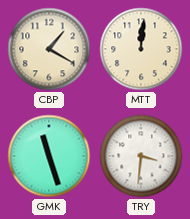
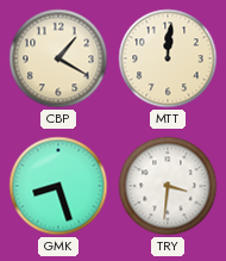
GMK: 11:27 -> 8:27 (58, 186)
